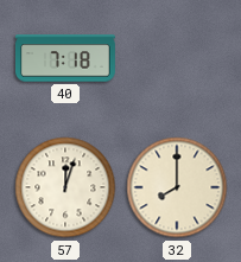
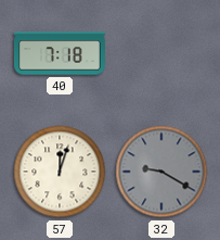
32: 8:00 -> 9:20 (161, 172)
32 dial: cream -> grey (161, 172)
